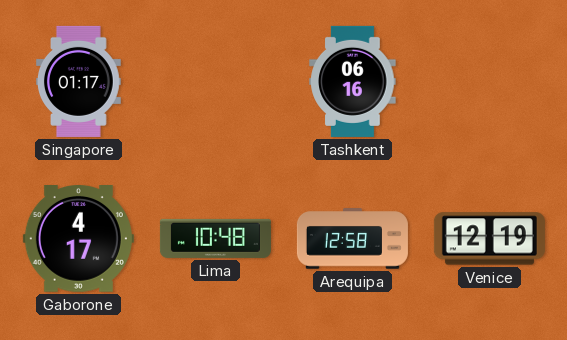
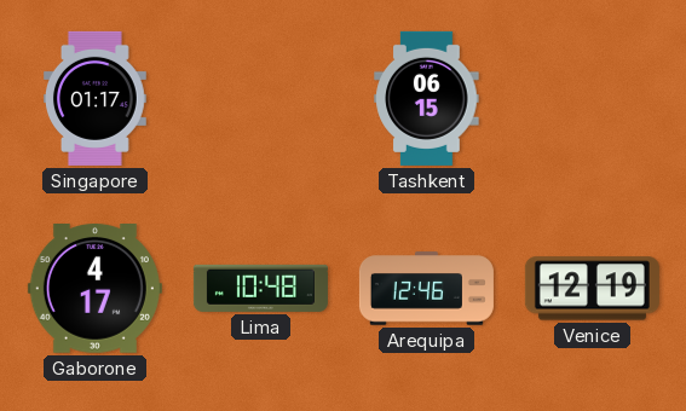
Tashkent: 06:16 -> 06:15 (427, 98)
Arequipa: 12:58 -> 12:46 (426, 289)
